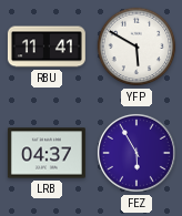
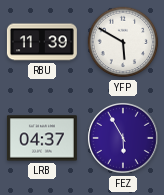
RBU: 11:41 -> 11:39 (42, 42)
